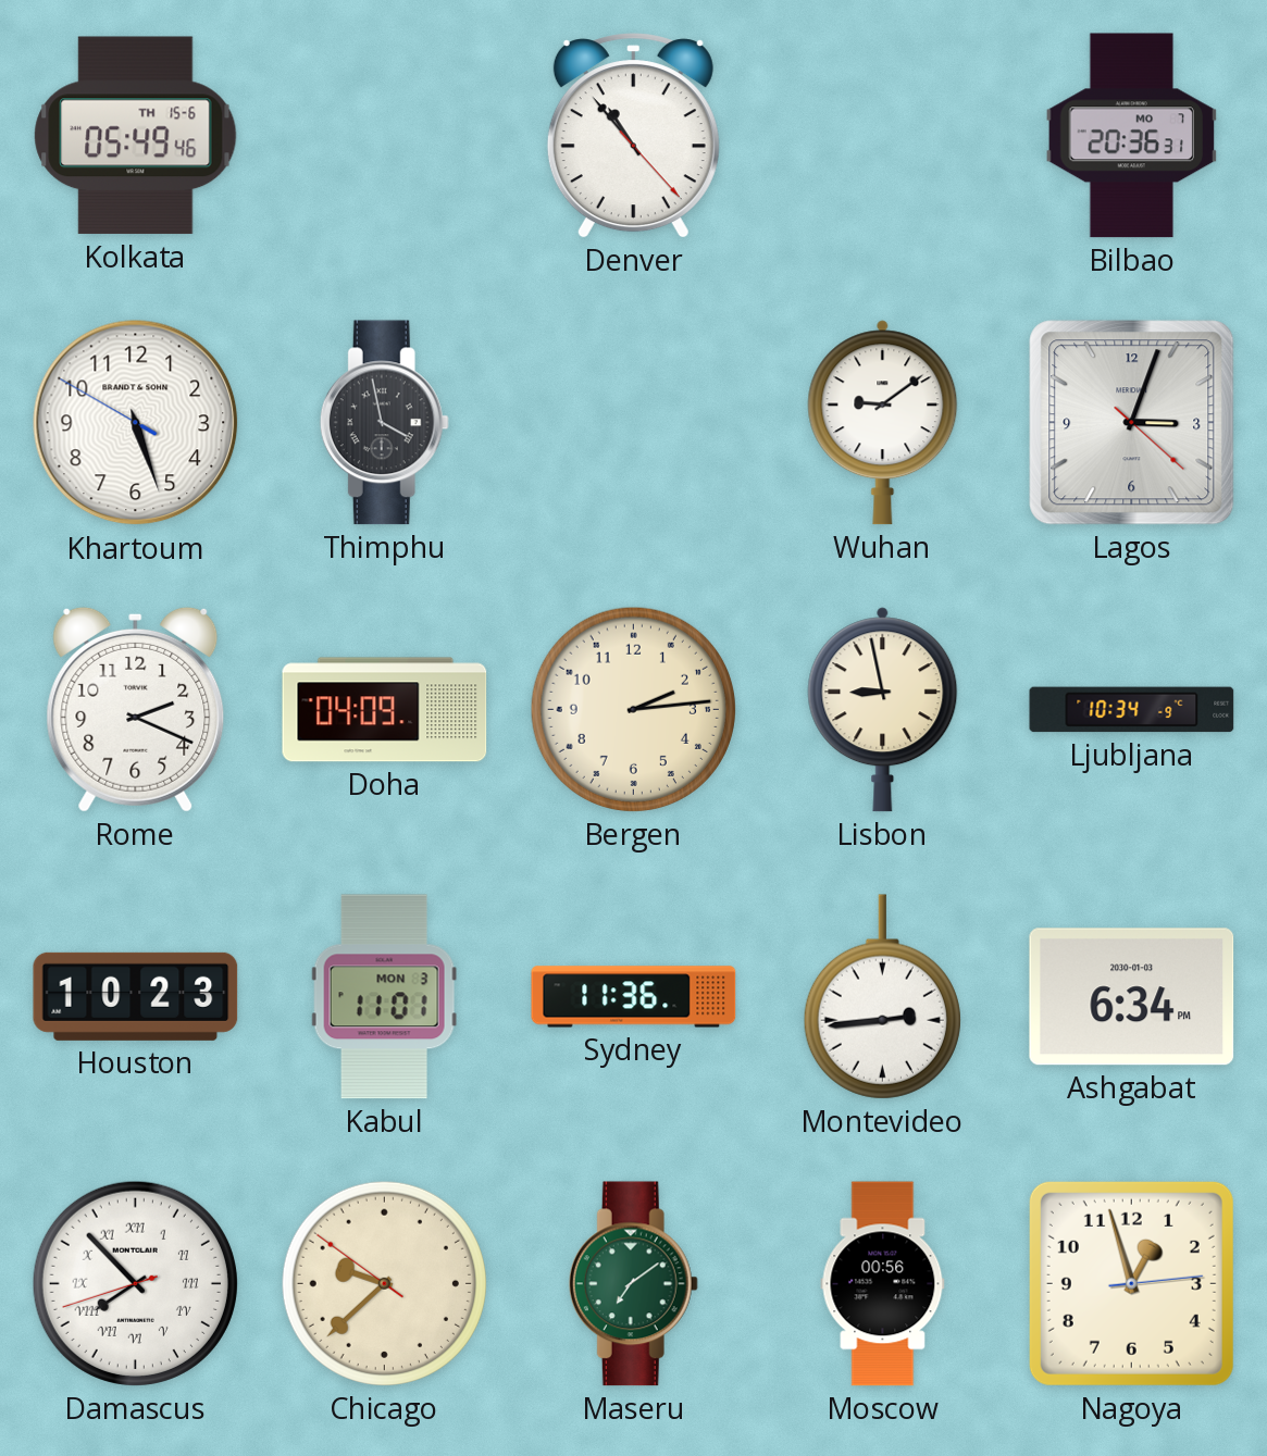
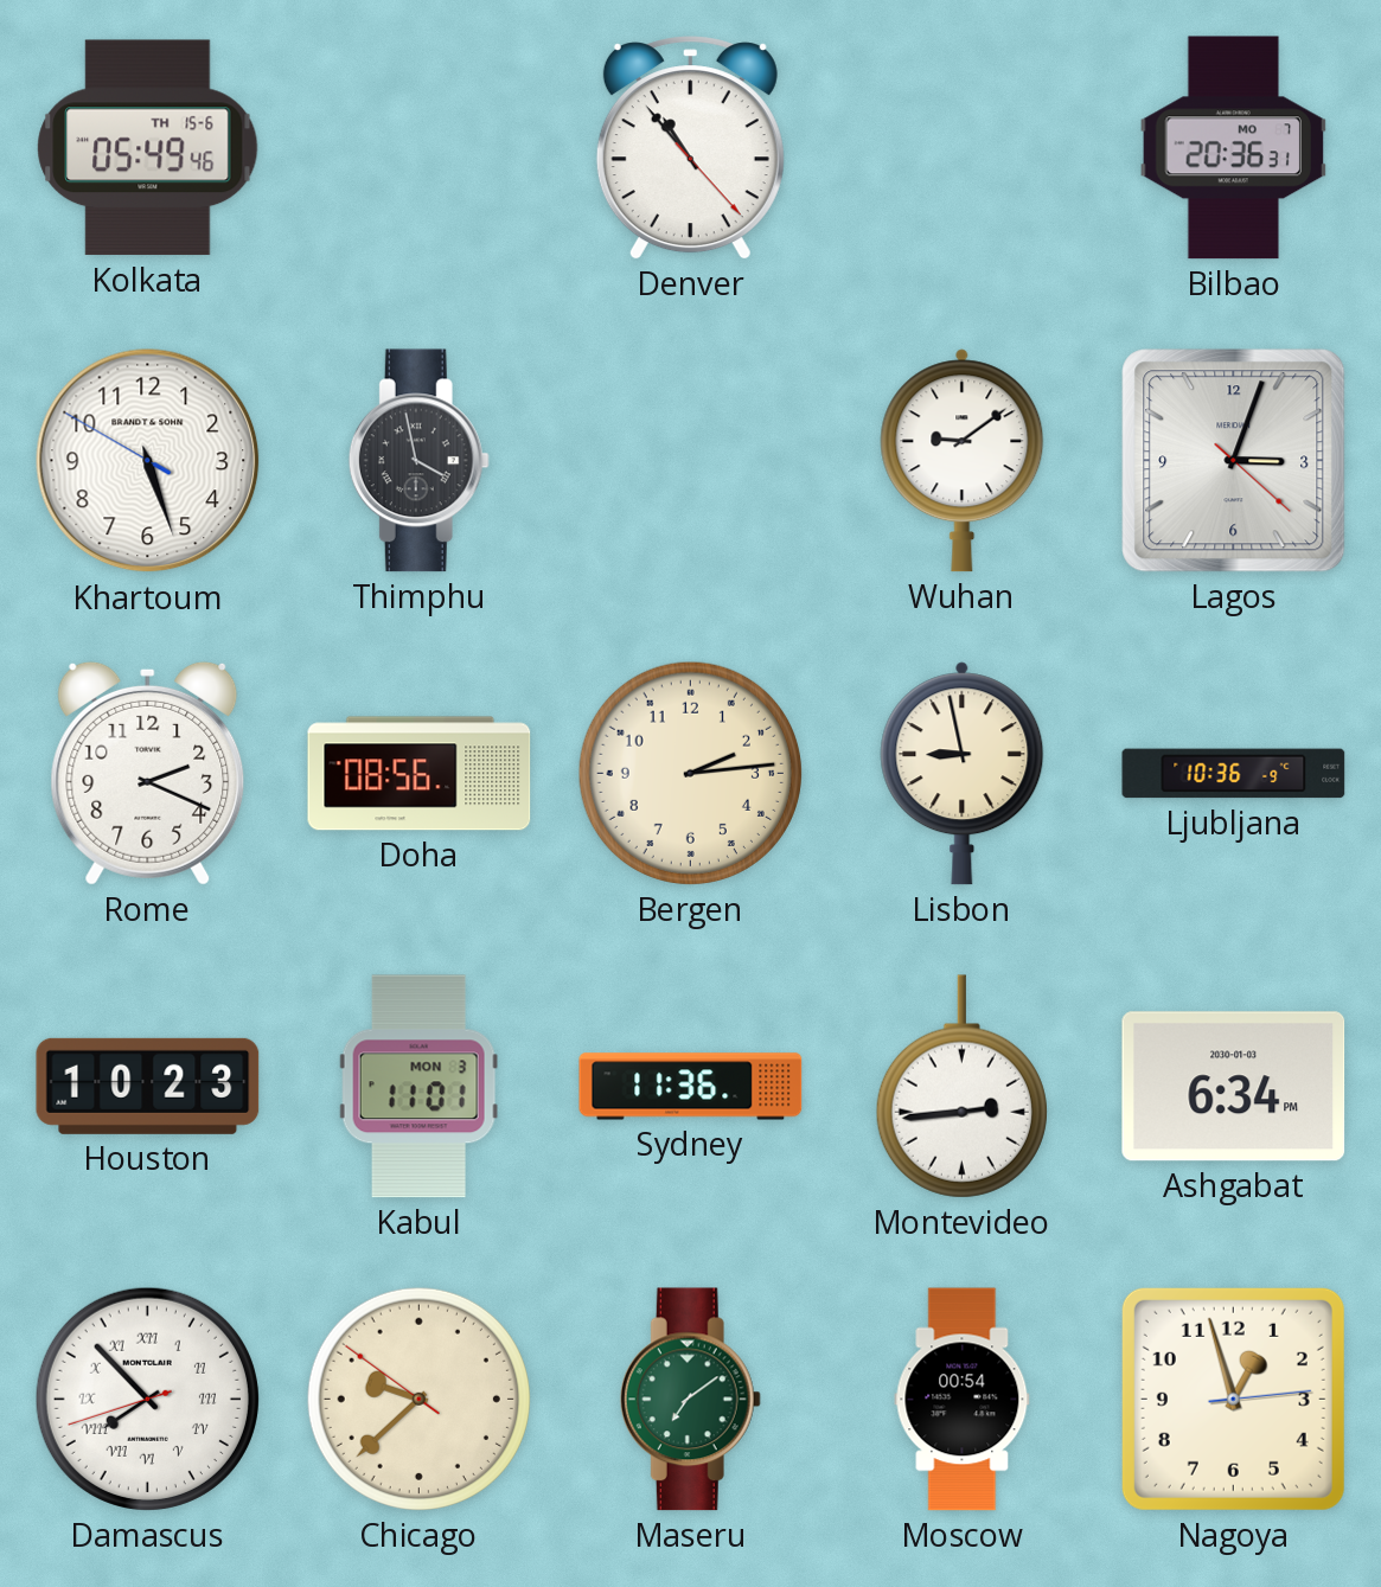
Doha: 04:09 -> 08:56 (420, 774)
Ljubljana: 10:34 -> 10:36 (1234, 774)
Moscow: 00:56 -> 00:54 (963, 1400)
